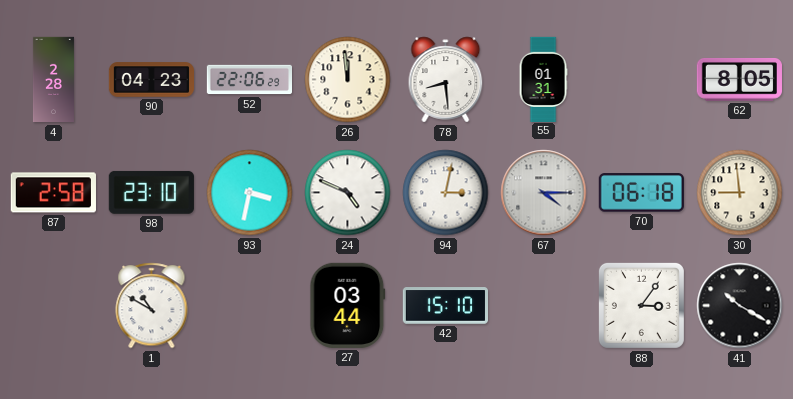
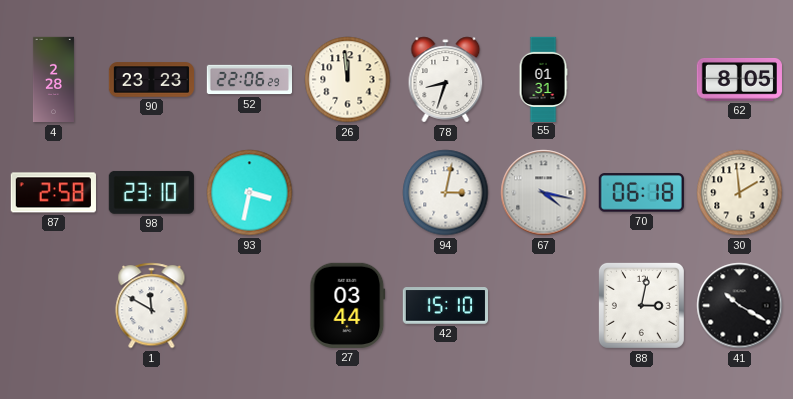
90: 04:23 -> 23:23 (152, 80)
78: 8:29 -> 8:33 (446, 80)
24: 4:49 -> none (348, 193)
67: 4:15 -> 4:17 (544, 193)
30: 8:59 -> 1:59 (740, 193)
1: 10:50 -> 11:50 (152, 306)
88: 3:06 -> 3:02 (641, 305)
